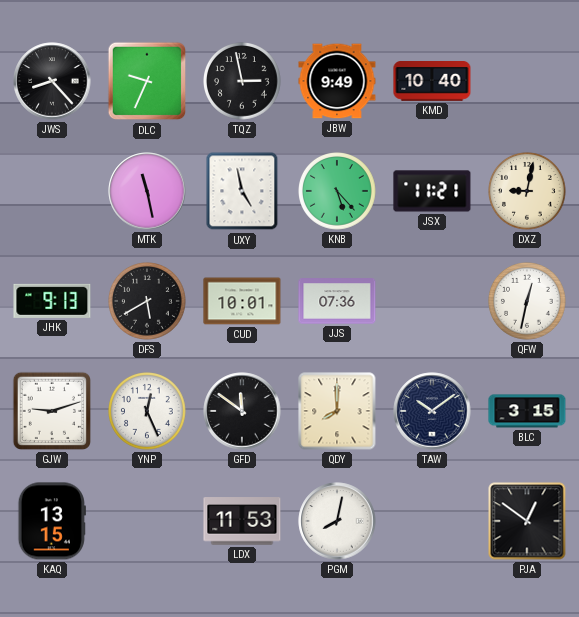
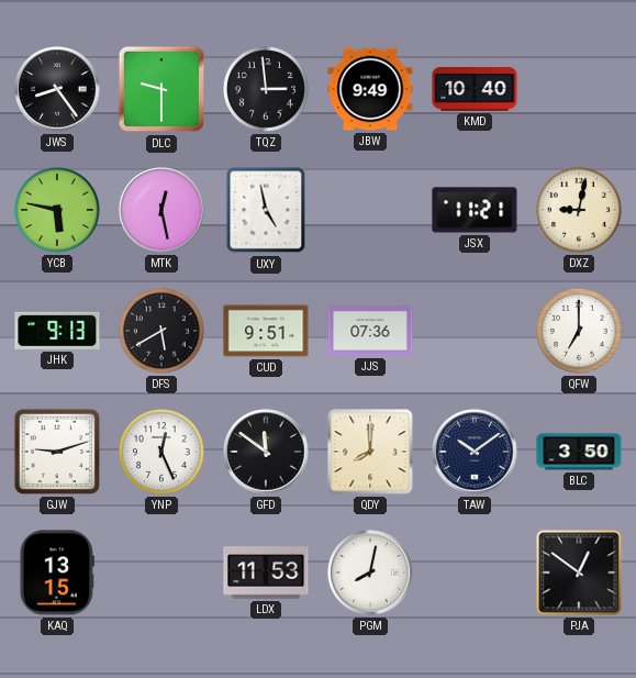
JWS: 8:23 -> 8:24 (57, 89)
DLC: 9:34 -> 9:30 (161, 89)
TQZ: 2:58 -> 2:59 (267, 90)
YCB: none -> 5:47 (58, 211)
MTK: 11:28 -> 12:28 (161, 210)
KNB: 5:23 -> none (338, 192)
CUD: 10:01 -> 9:51 (266, 331)
QFW: 12:32 -> 7:00 (580, 332)
BLC: 3:15 -> 3:50 (579, 452)
